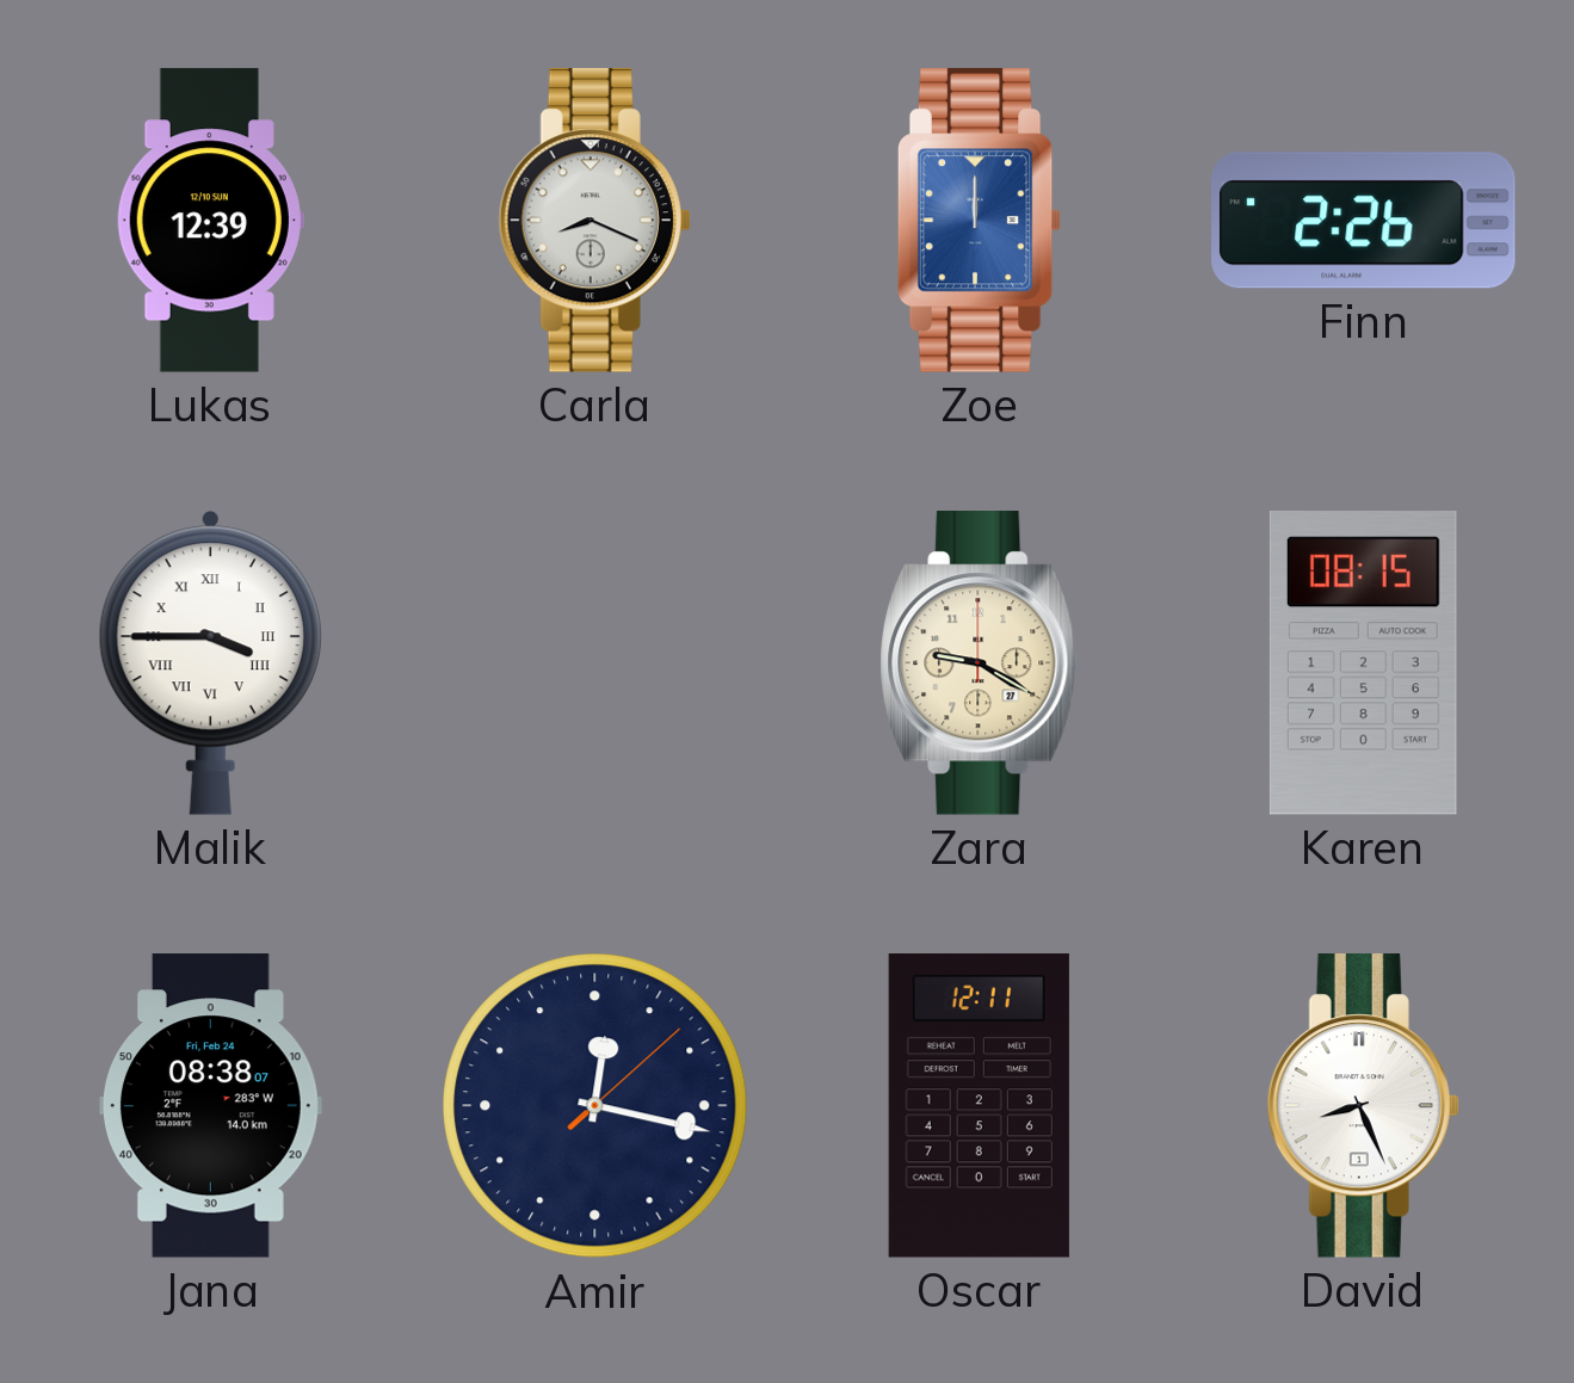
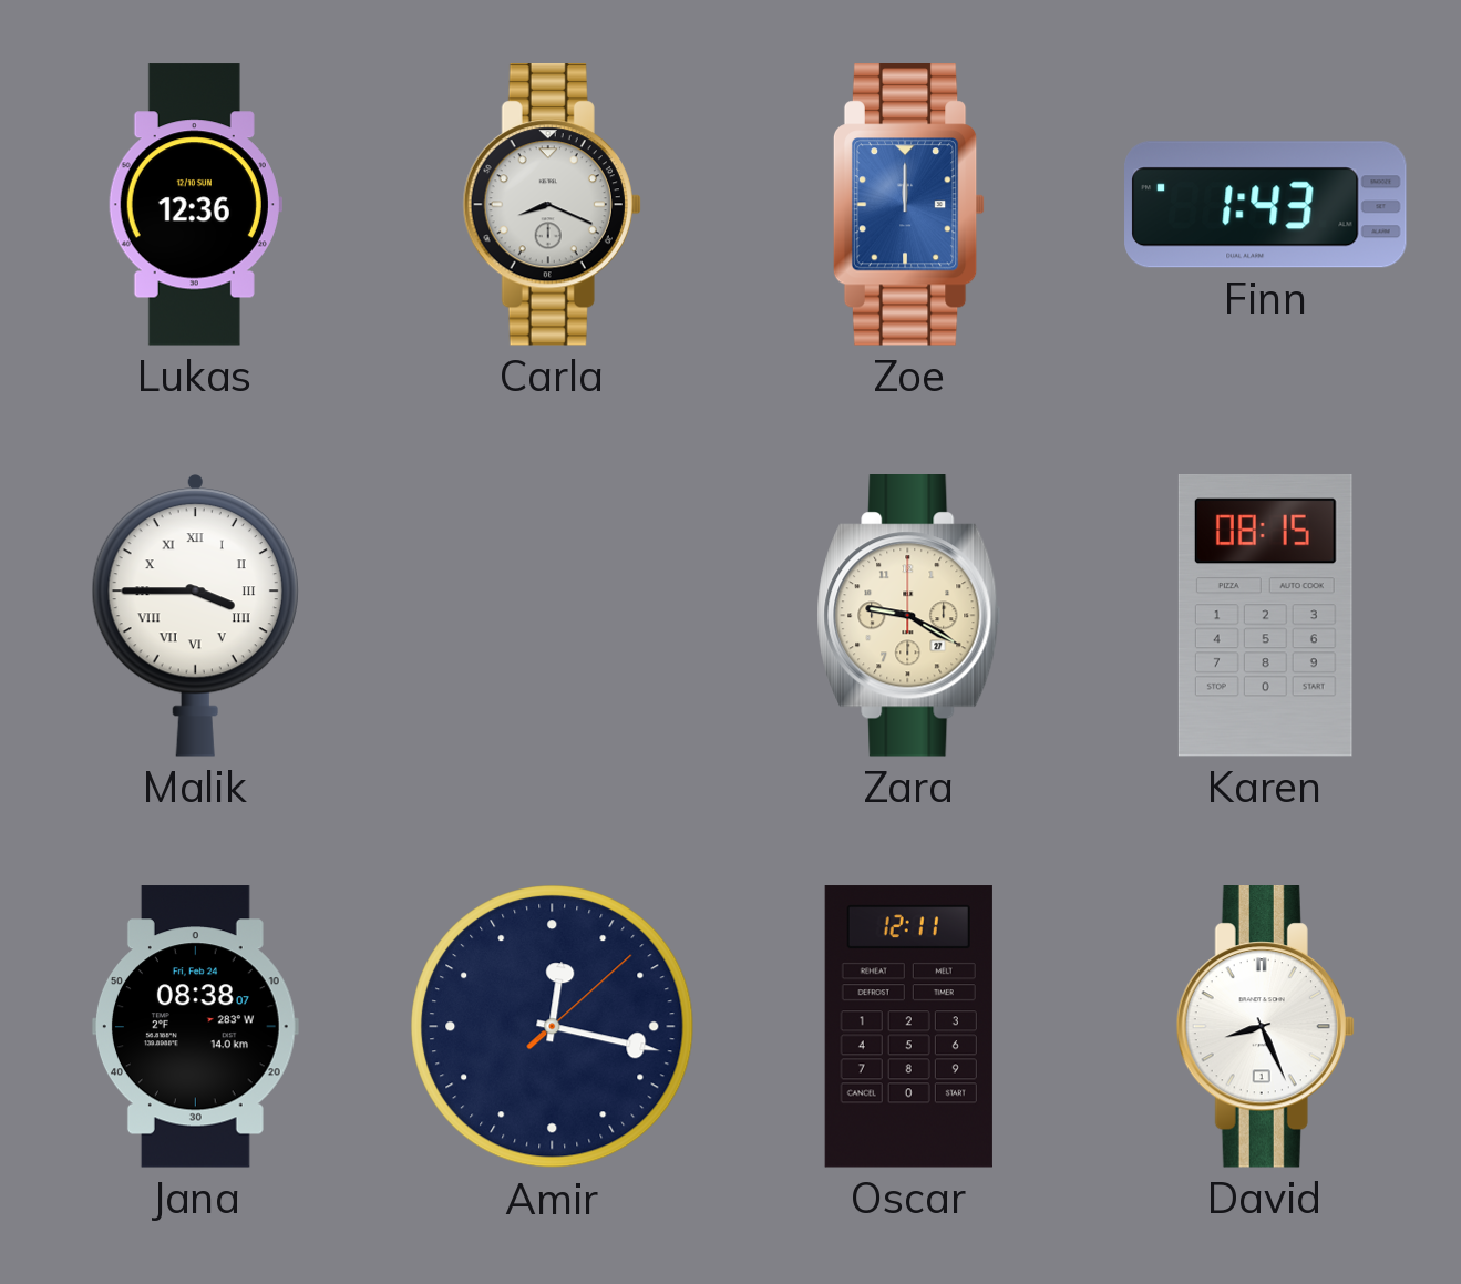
Lukas: 12:39 -> 12:36 (195, 205)
Finn: 2:26 -> 1:43 (1266, 205)
